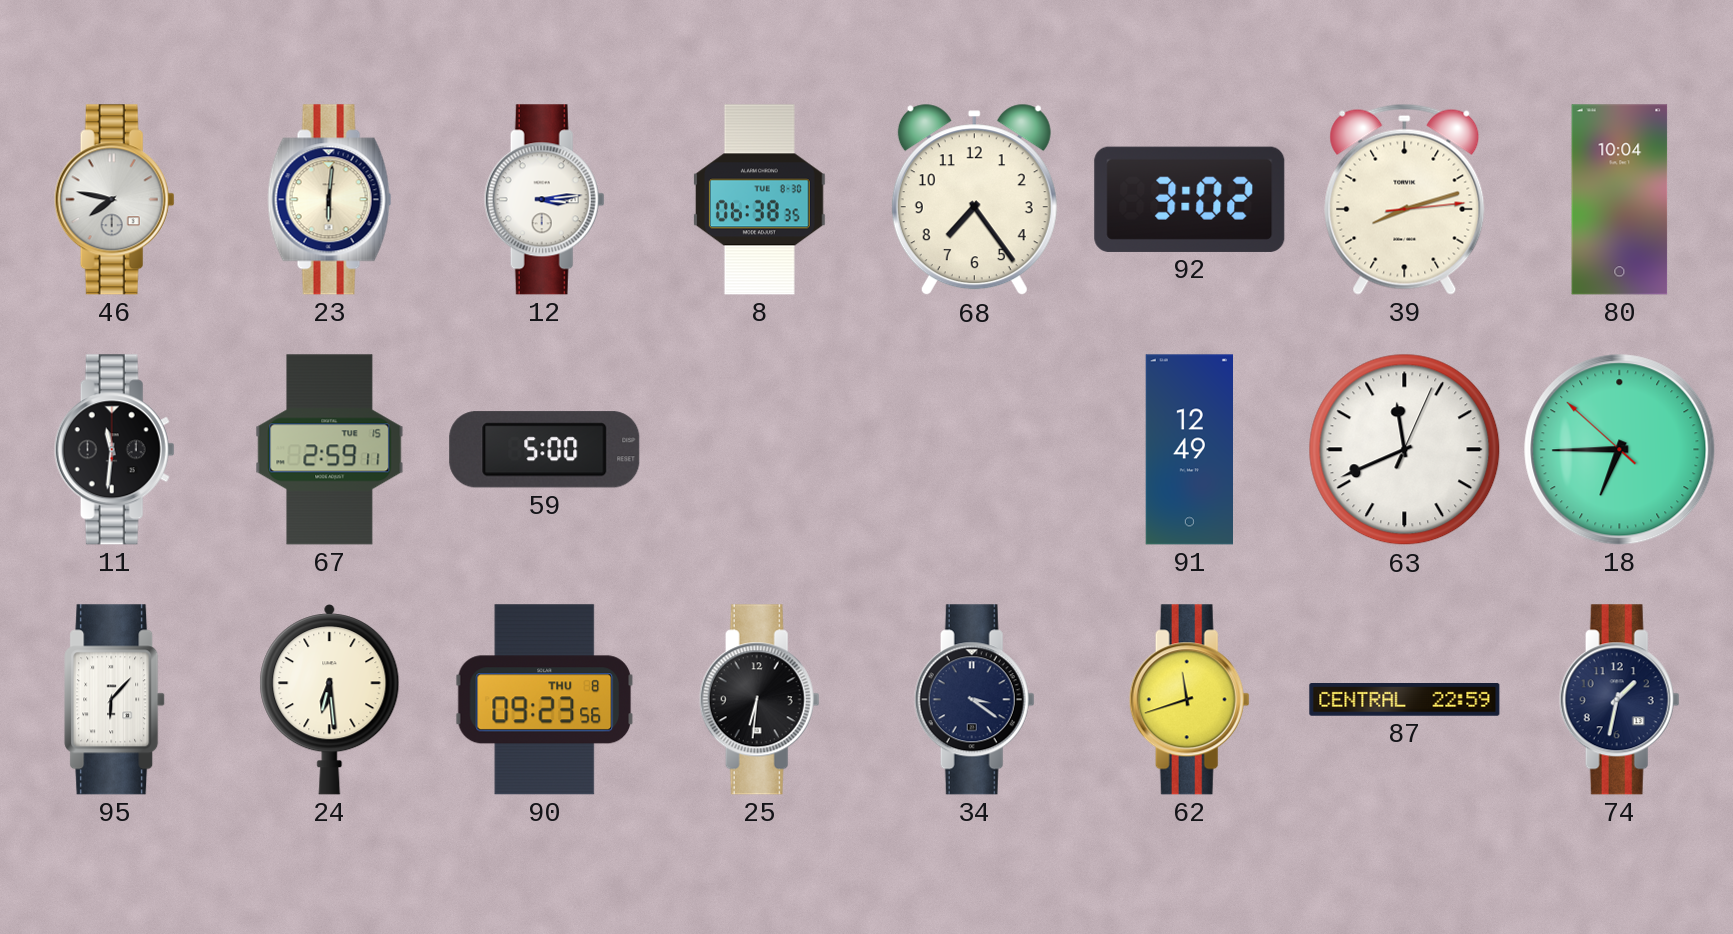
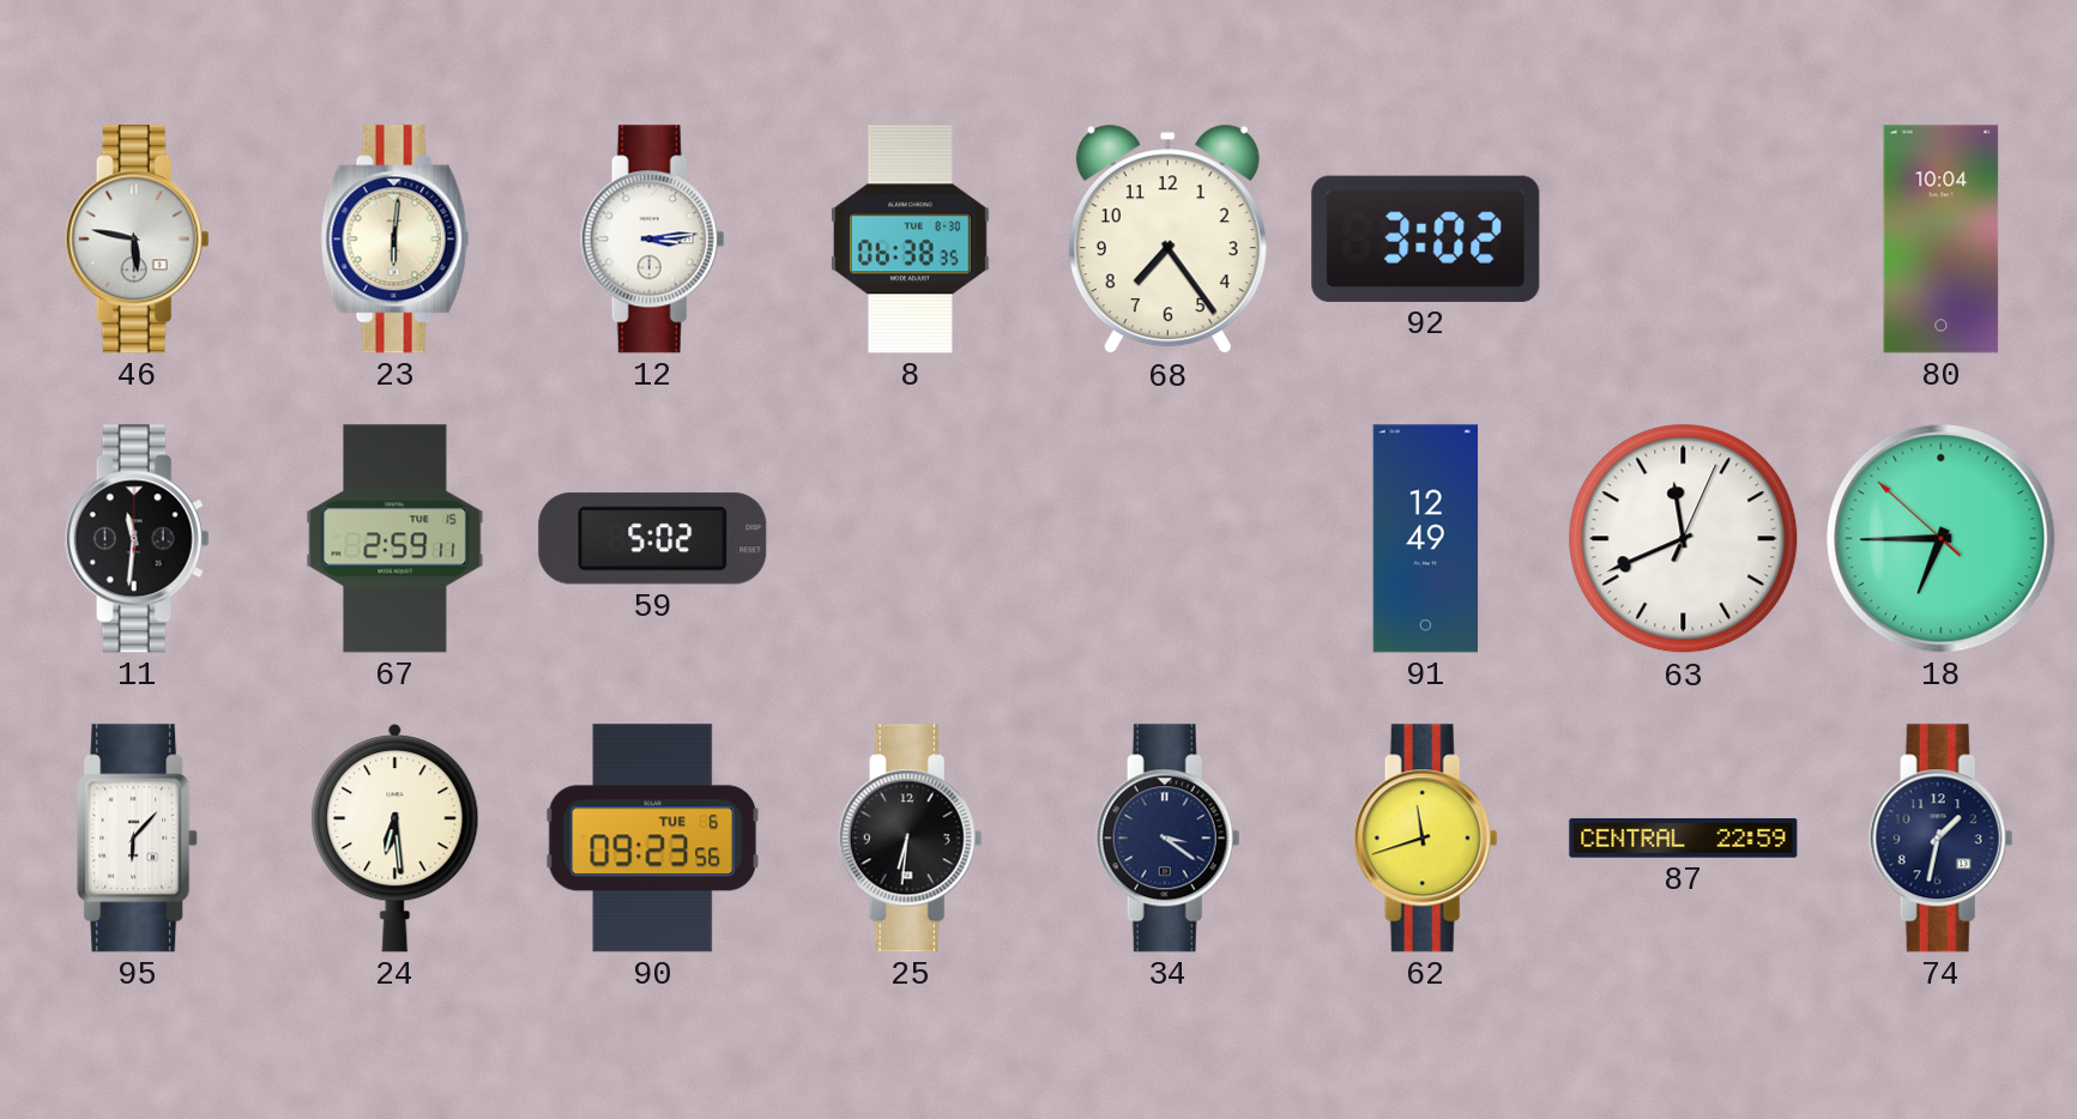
46: 7:47 -> 5:47 (137, 240)
39: 8:12 -> none (1405, 199)
59: 5:00 -> 5:02 (653, 539)
90 date: THU 8 -> TUE 6 (653, 839)
